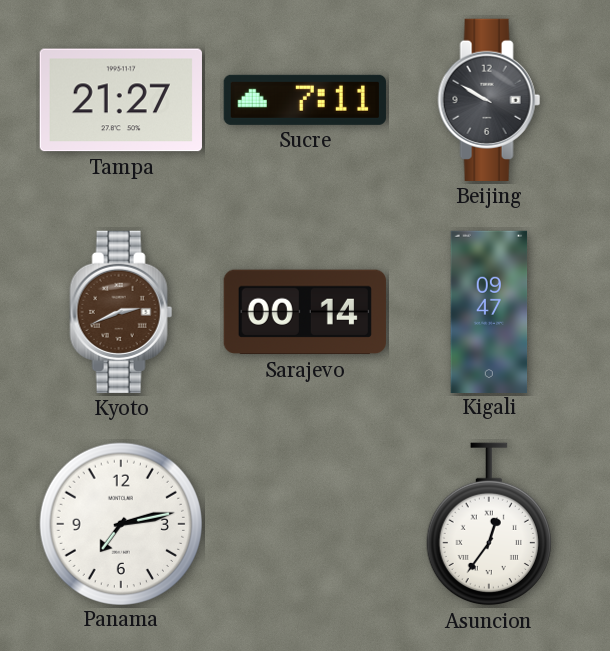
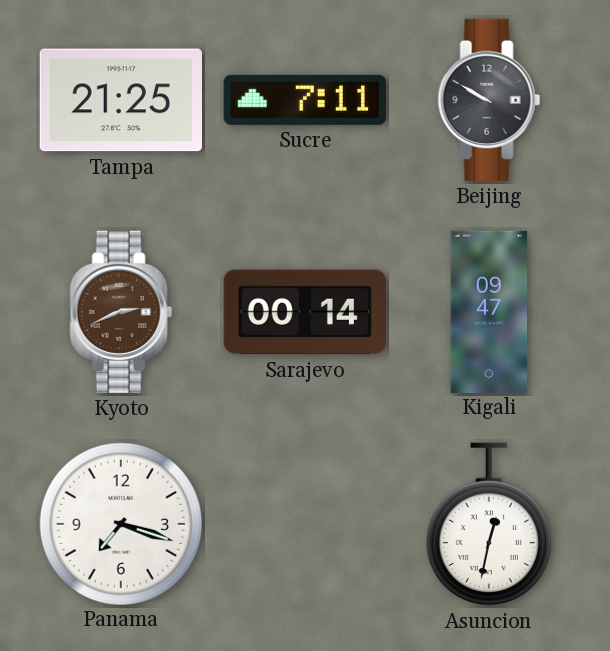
Tampa: 21:27 -> 21:25 (121, 100)
Panama: 7:13 -> 7:18 (120, 523)
Asuncion: 12:36 -> 12:32 (489, 524)
